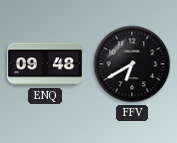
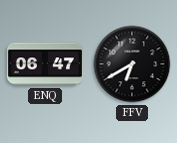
ENQ: 09:48 -> 06:47 (45, 64)
